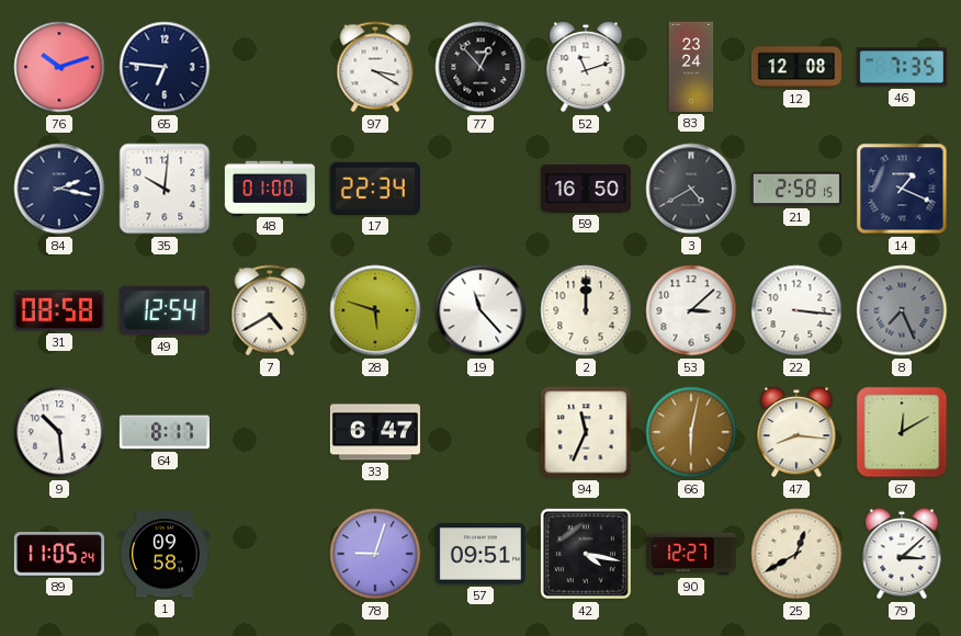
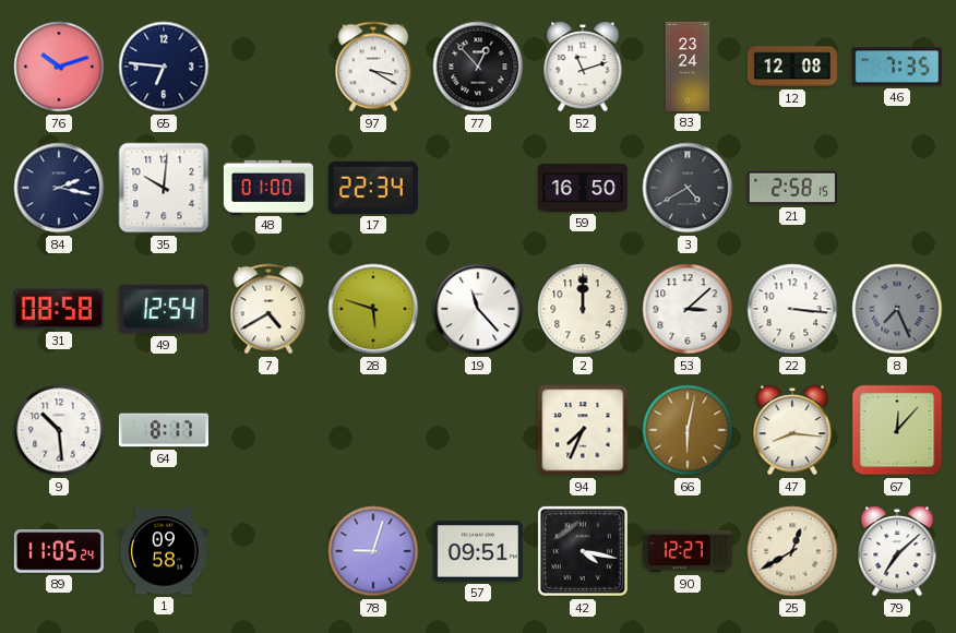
14: 1:19 -> none (902, 189)
33: 6:47 -> none (375, 432)
94: 11:34 -> 7:34 (583, 430)
67: 12:10 -> 12:07 (897, 430)
79: 3:08 -> 7:08 (897, 551)
